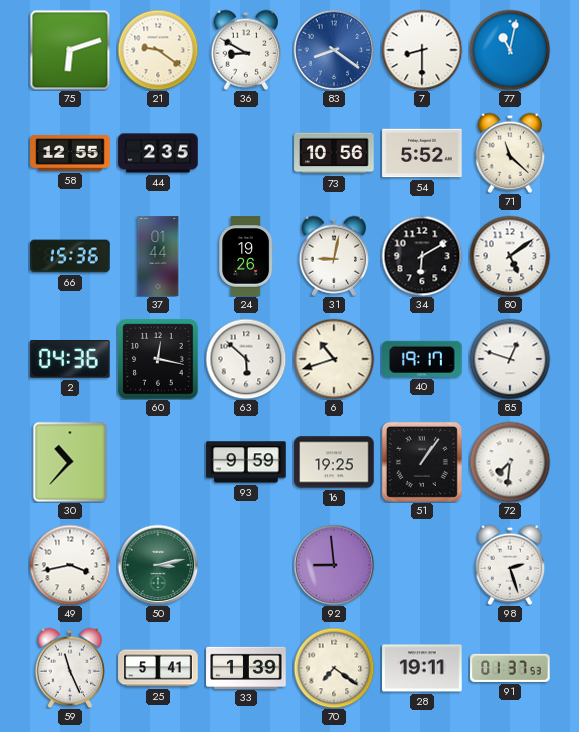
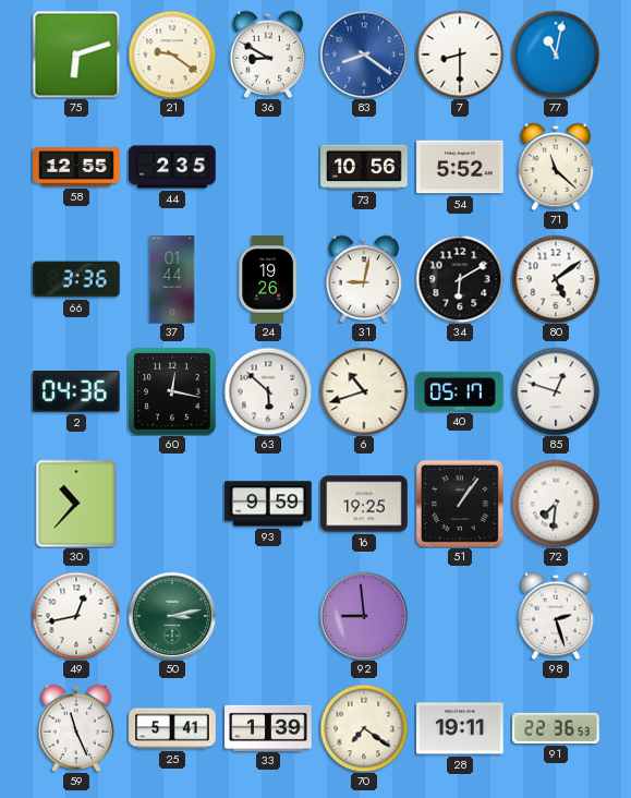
66: 15:36 -> 3:36 (76, 279)
40: 19:17 -> 05:17 (460, 391)
49: 3:43 -> 12:43 (76, 616)
91: 01:37 -> 22:36 (556, 728)
